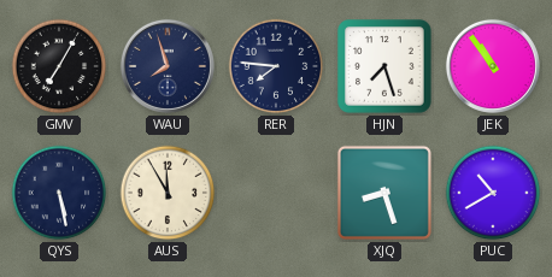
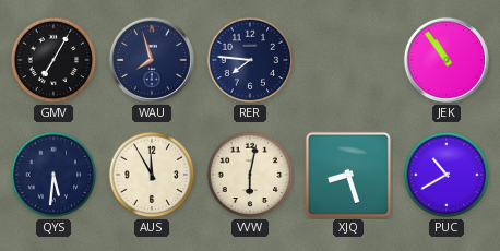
HJN: 7:27 -> none (386, 67)
QYS: 5:28 -> 5:31 (53, 175)
VVW: none -> 6:02 (250, 175)
